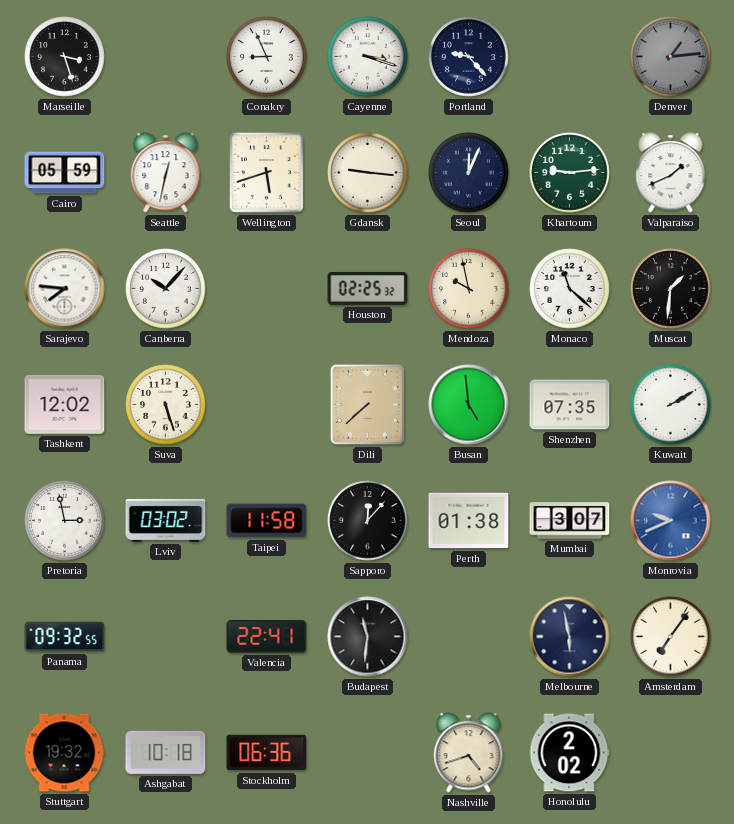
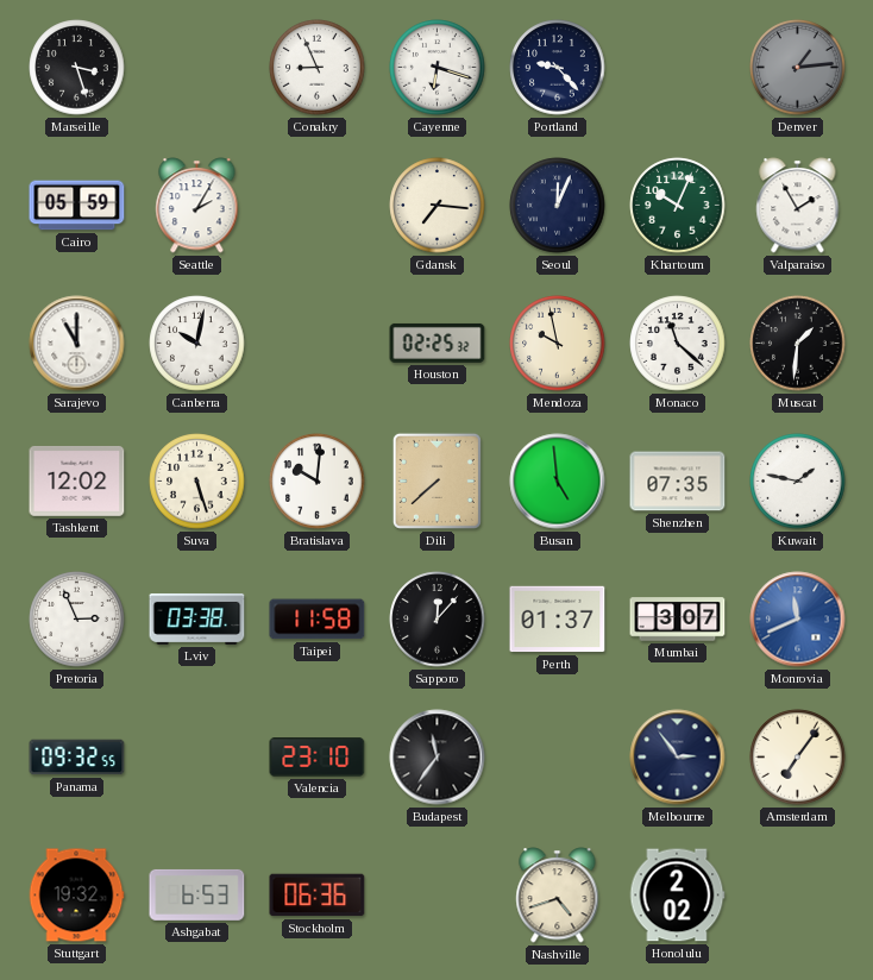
Cayenne: 3:18 -> 6:18 (438, 68)
Seattle: 12:32 -> 2:05 (197, 206)
Wellington: 5:42 -> none (267, 173)
Gdansk: 9:16 -> 7:16 (438, 206)
Khartoum: 9:14 -> 10:04 (678, 206)
Valparaiso: 1:41 -> 1:55 (798, 206)
Sarajevo: 7:46 -> 11:00 (77, 344)
Canberra: 10:07 -> 10:02 (197, 344)
Bratislava: none -> 10:01 (318, 482)
Kuwait: 2:10 -> 1:47 (798, 482)
Pretoria: 2:58 -> 2:56 (77, 620)
Lviv: 03:02 -> 03:38 (197, 618)
Perth: 01:38 -> 01:37 (558, 620)
Monrovia: 9:41 -> 11:41 (798, 620)
Valencia: 22:41 -> 23:10 (318, 758)
Budapest: 11:31 -> 11:36 (438, 758)
Melbourne: 5:58 -> 2:54 (678, 758)
Ashgabat: 10:18 -> 6:53 (197, 894)
